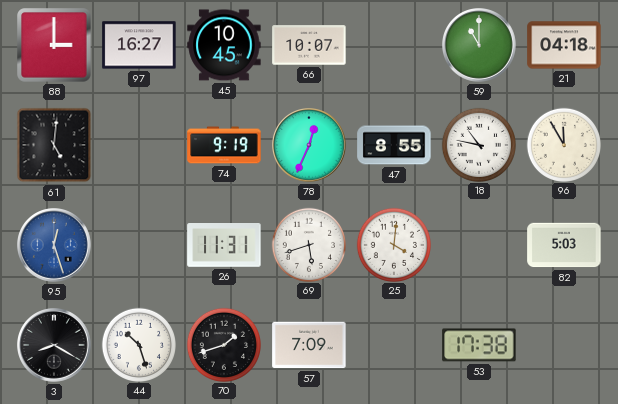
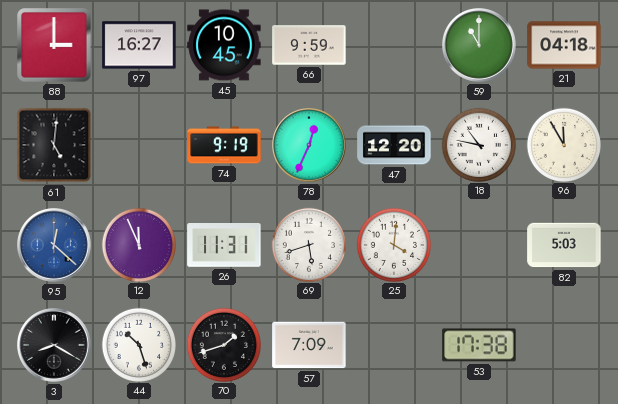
66: 10:07 -> 9:59 (309, 45)
47: 8:55 -> 12:20 (394, 145)
95: 12:27 -> 12:22 (54, 245)
12: none -> 11:56 (138, 244)
